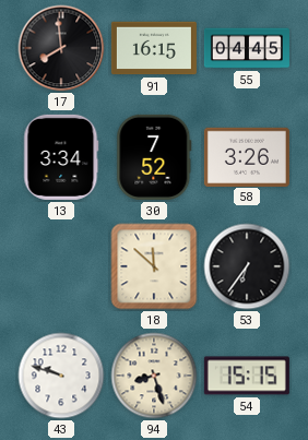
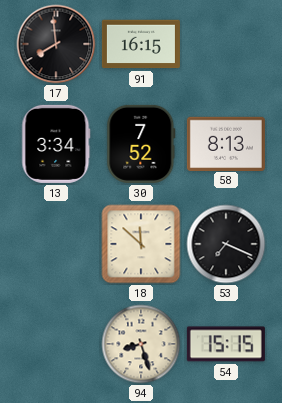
55: 04:45 -> none (247, 48)
58: 3:26 -> 8:13 (226, 143)
53: 6:36 -> 7:19 (226, 244)
43: 9:48 -> none (61, 376)
